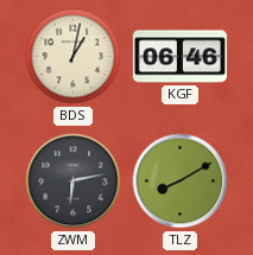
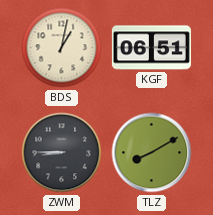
KGF: 06:46 -> 06:51 (151, 48)
ZWM: 6:13 -> 8:45 (62, 153)
